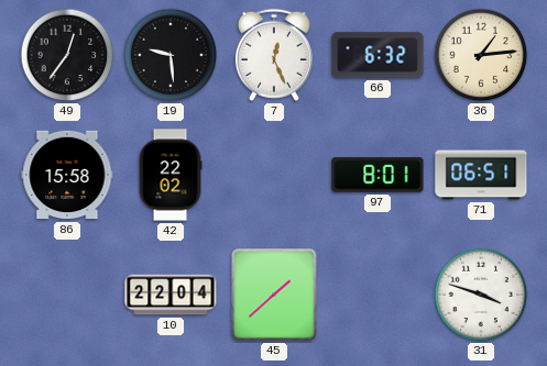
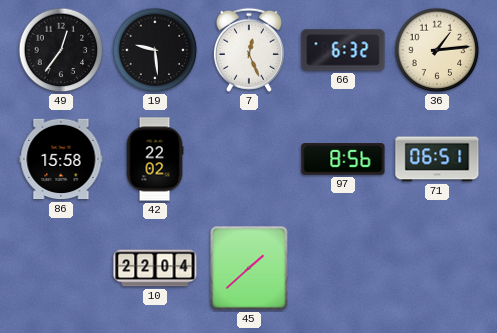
97: 8:01 -> 8:56 (343, 159)
31: 3:48 -> none (481, 295)
